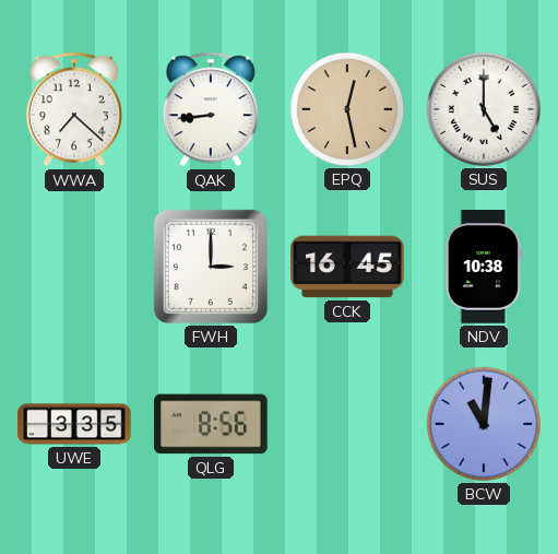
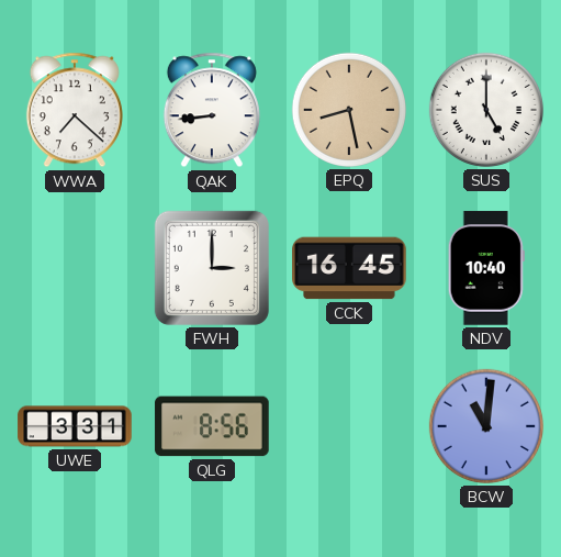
EPQ: 12:28 -> 8:28 (349, 110)
NDV: 10:38 -> 10:40 (486, 268)
UWE: 3:35 -> 3:31 (75, 426)
